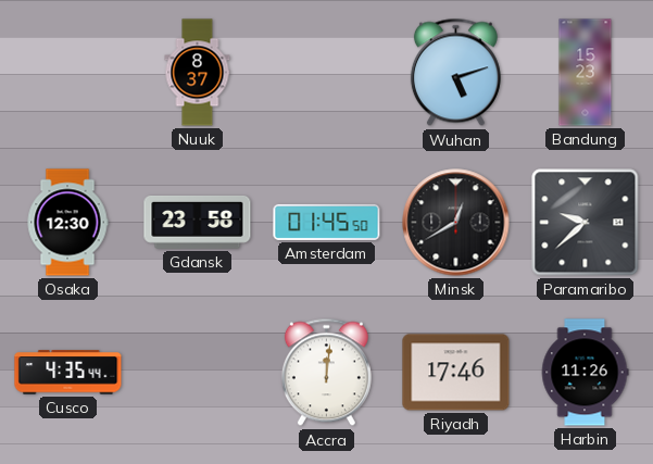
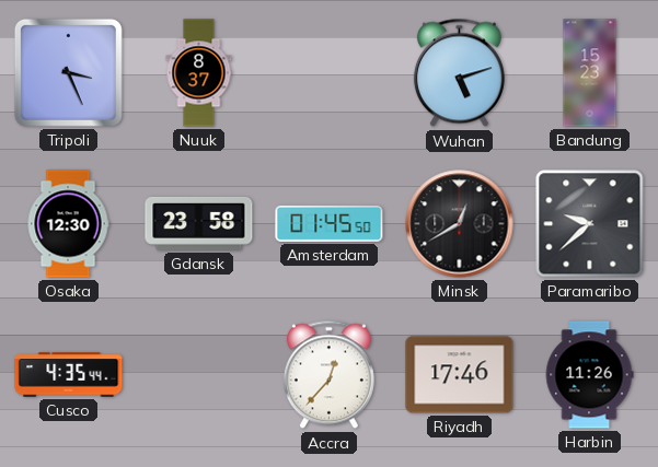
Tripoli: none -> 3:26 (68, 72)
Accra: 12:01 -> 12:37 (328, 375)
